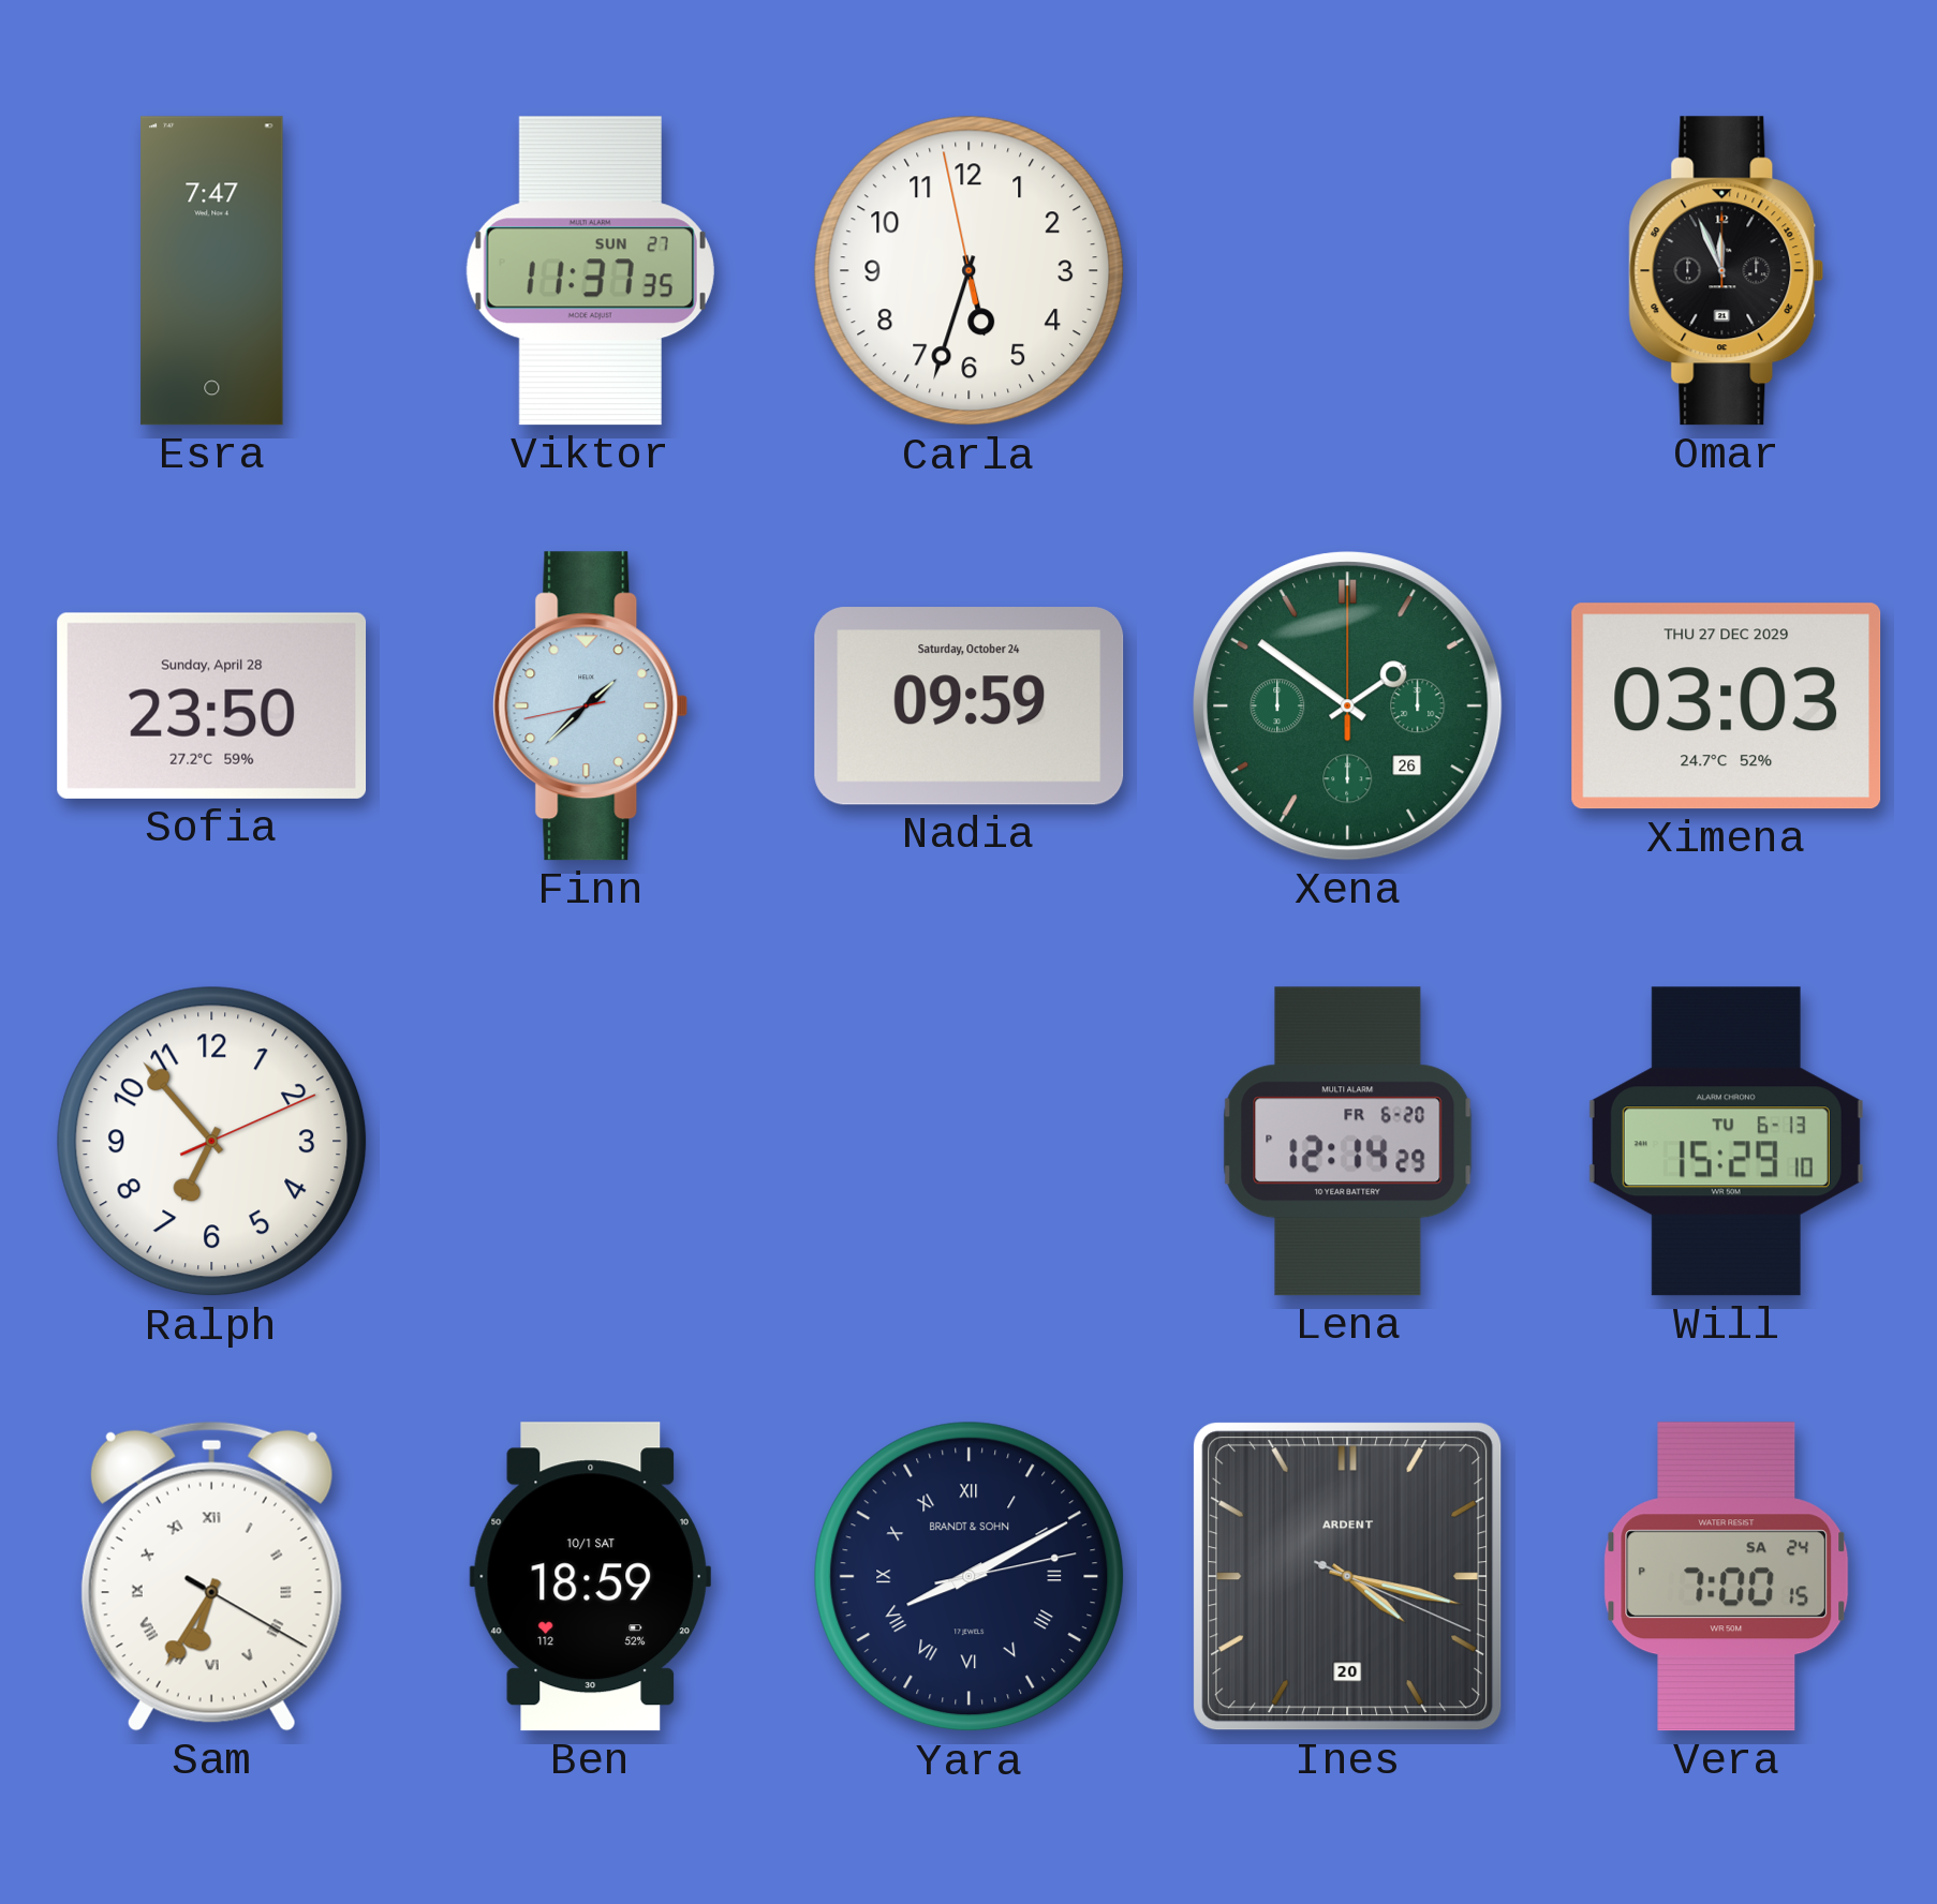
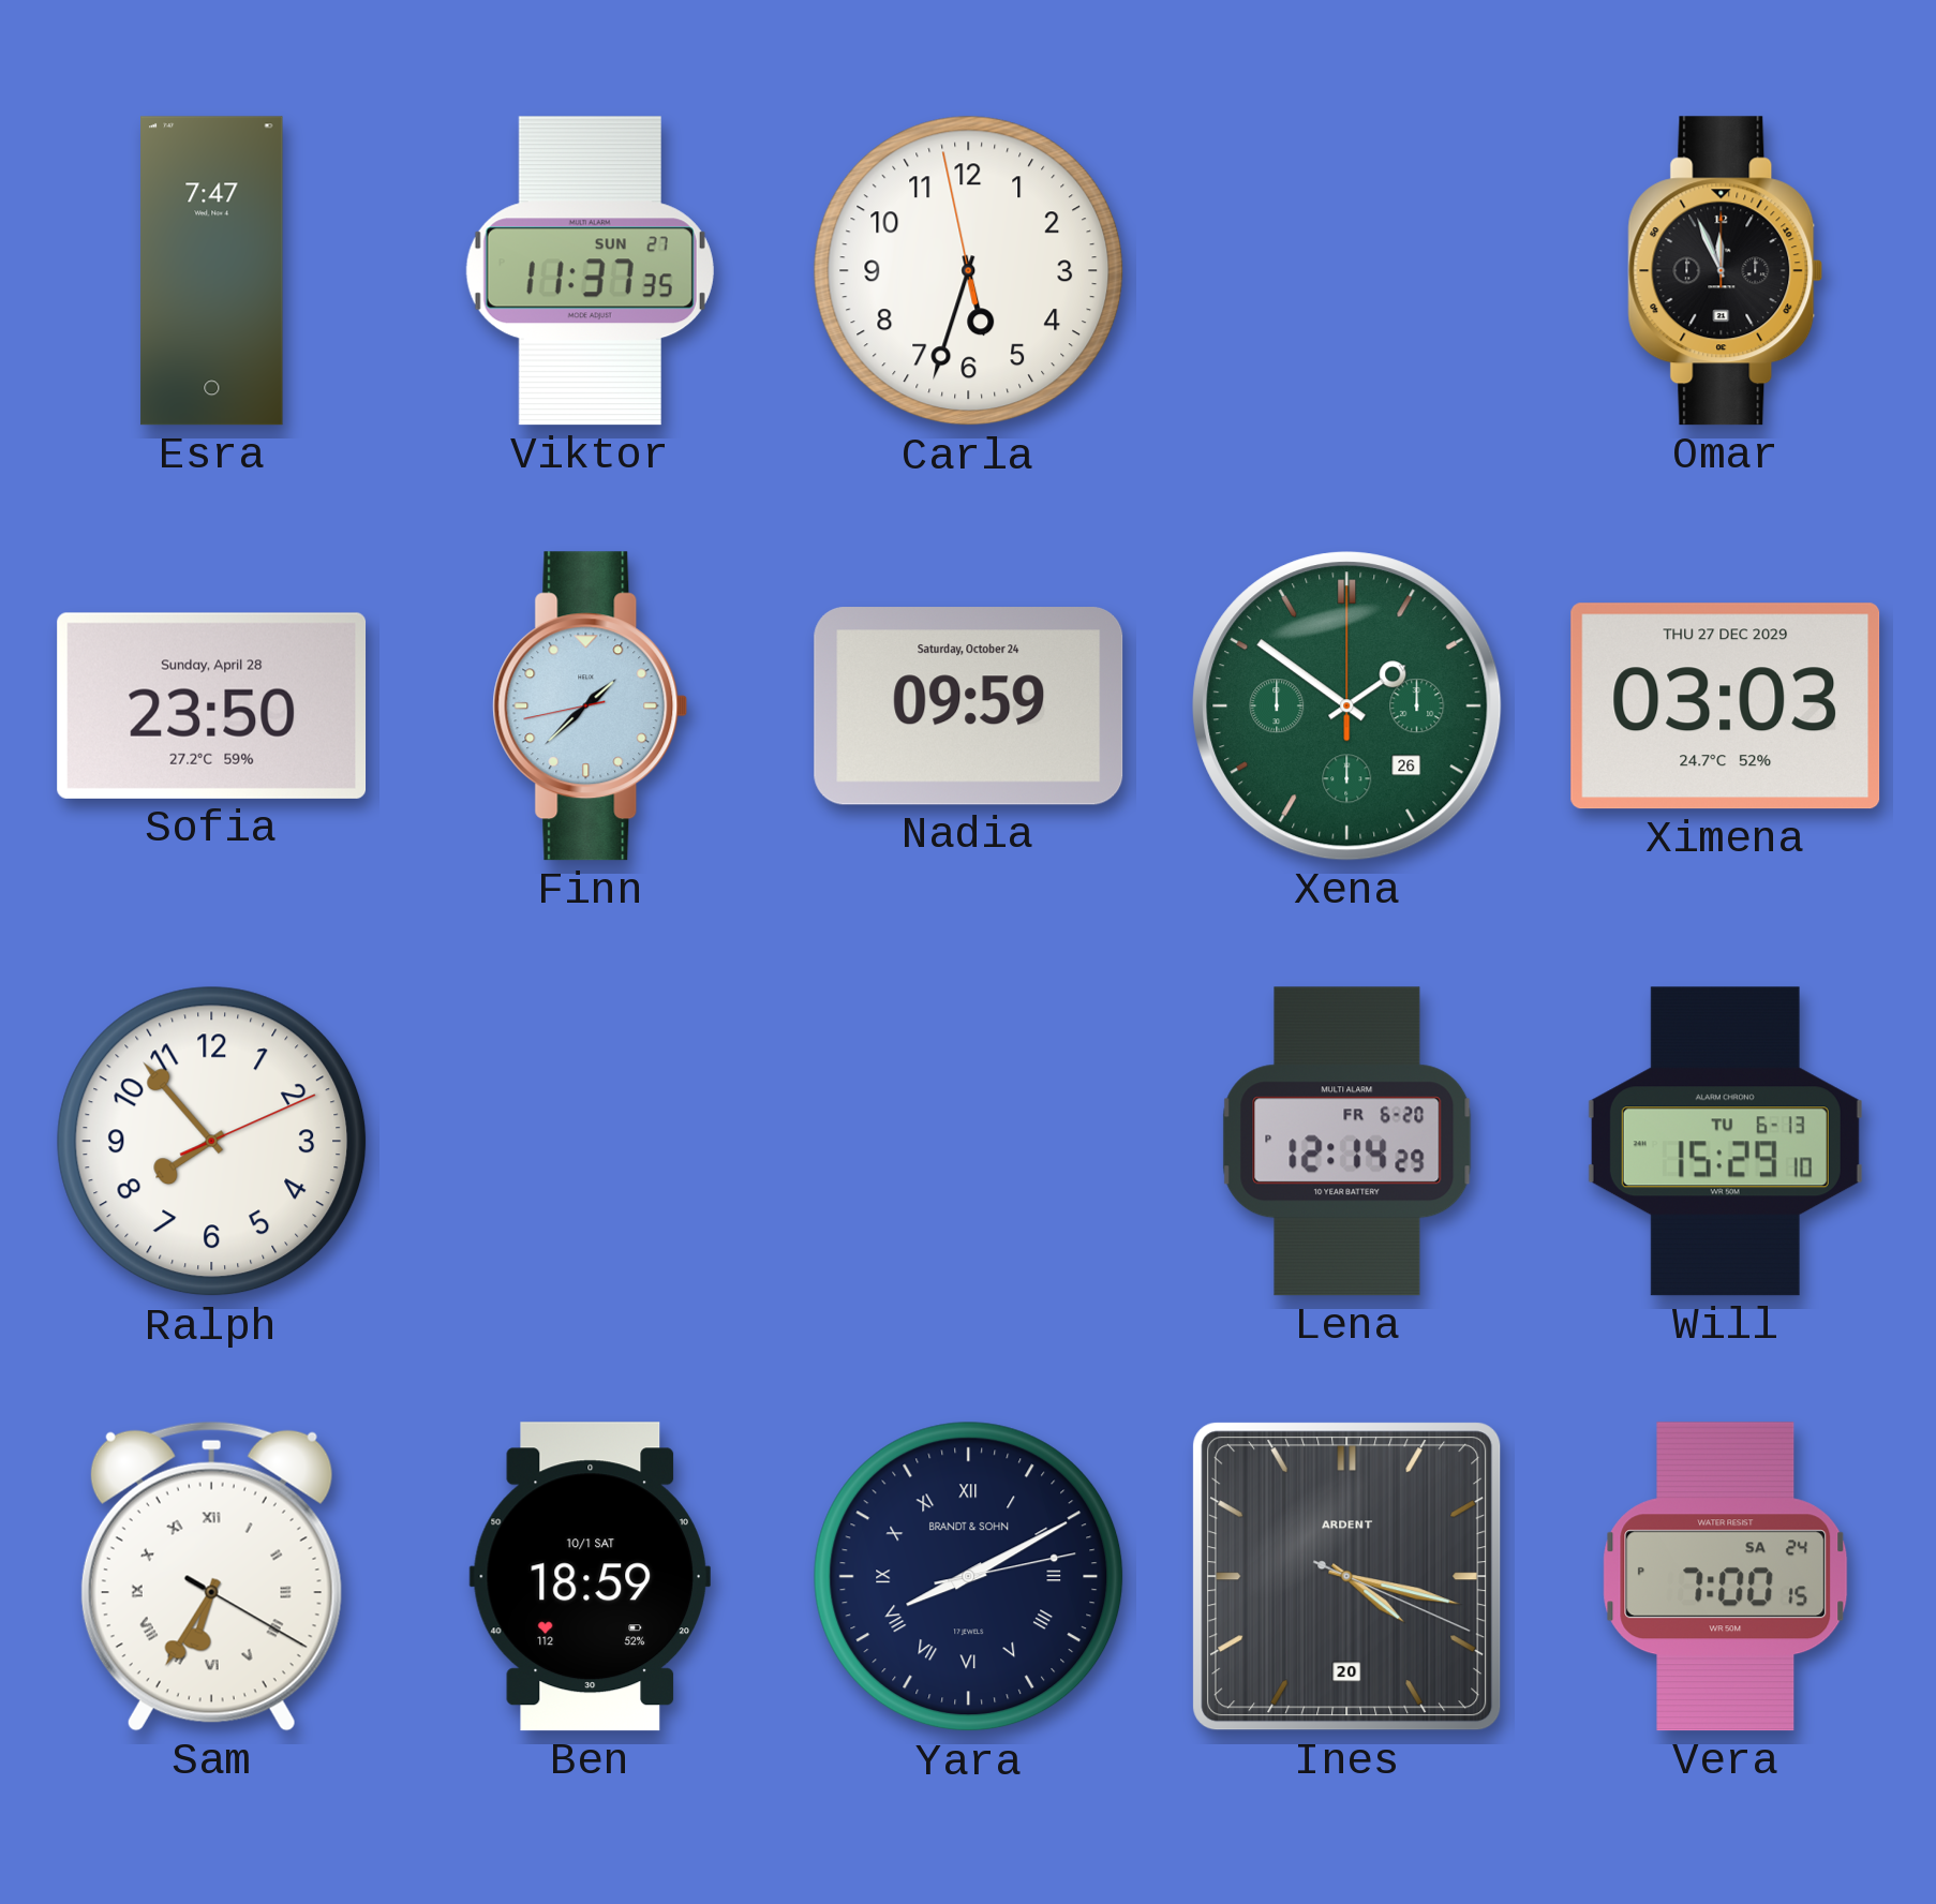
Ralph: 6:53 -> 7:53 (212, 1142)
